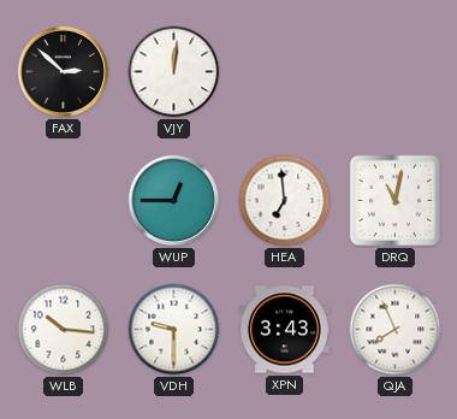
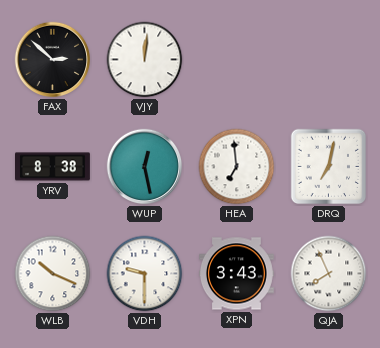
YRV: none -> 8:38 (53, 167)
WUP: 12:45 -> 12:28 (145, 167)
DRQ: 11:02 -> 7:02 (329, 167)
WLB: 10:16 -> 10:19 (53, 274)
